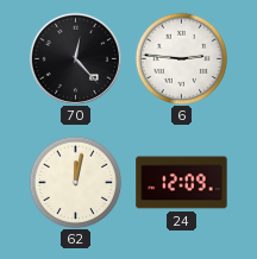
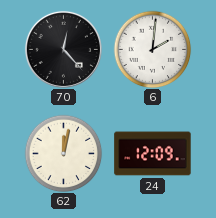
6: 2:46 -> 2:01 (152, 49)
